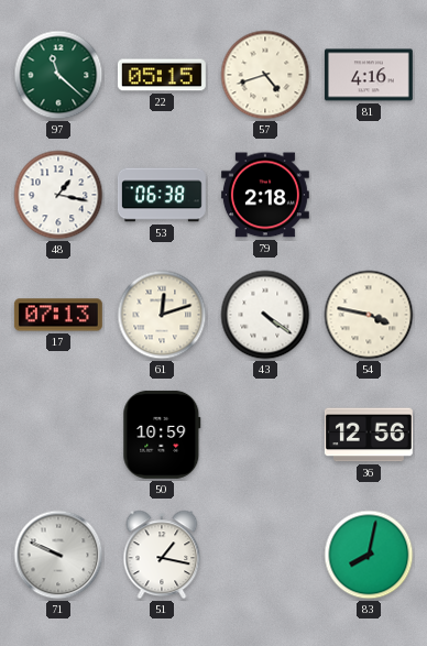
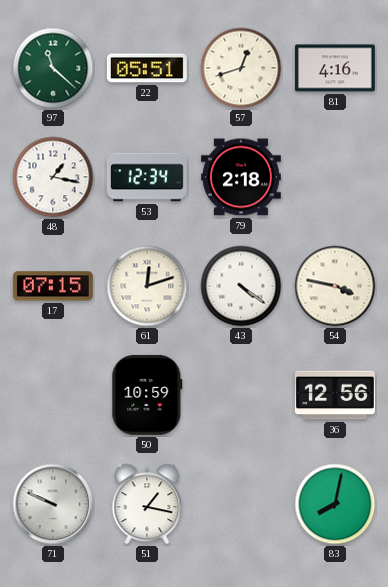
22: 05:15 -> 05:51 (147, 68)
57: 4:42 -> 12:42 (241, 68)
53: 06:38 -> 12:34 (147, 177)
17: 07:13 -> 07:15 (53, 286)
